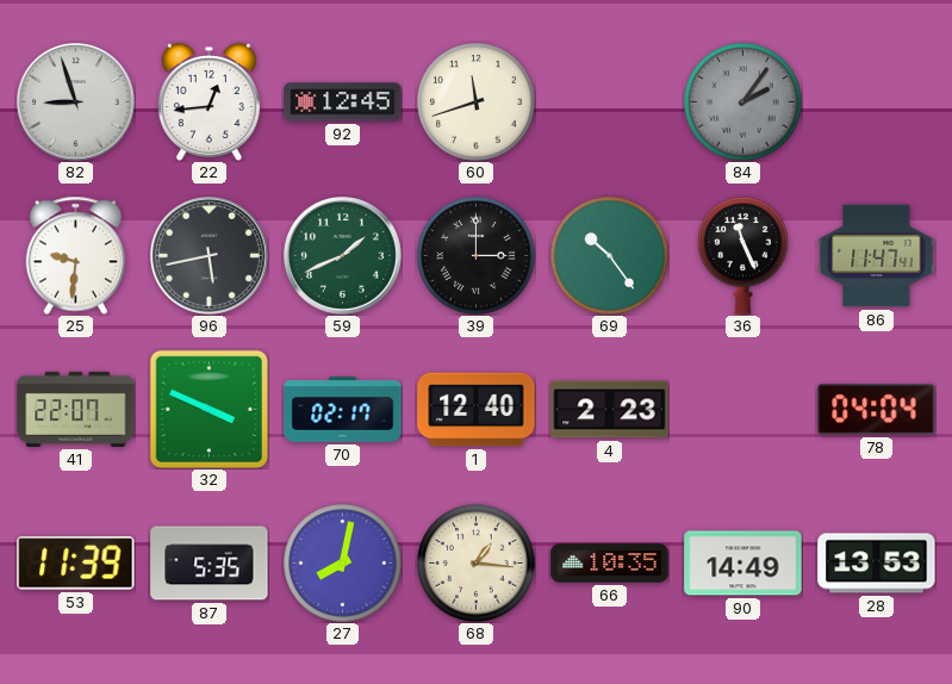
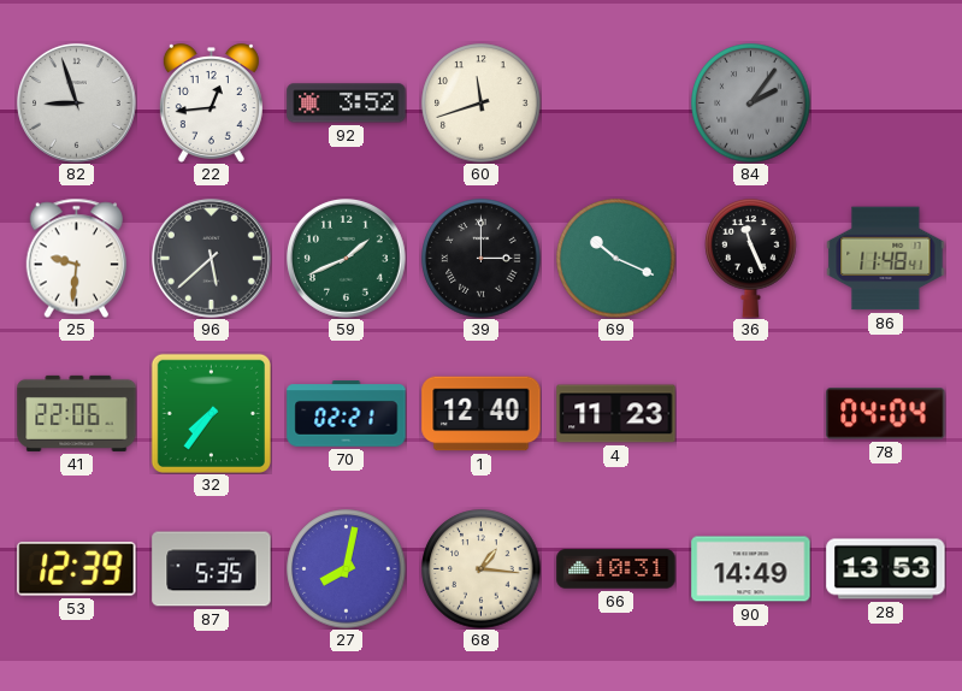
92: 12:45 -> 3:52 (347, 104)
96: 5:43 -> 5:38 (211, 258)
69: 10:24 -> 10:19 (616, 259)
86: 11:47 -> 11:48 (886, 259)
41: 22:07 -> 22:06 (77, 413)
32: 3:49 -> 7:36 (211, 413)
70: 02:17 -> 02:21 (347, 414)
4: 2:23 -> 11:23 (616, 414)
53: 11:39 -> 12:39 (77, 569)
66: 10:35 -> 10:31 (616, 569)
